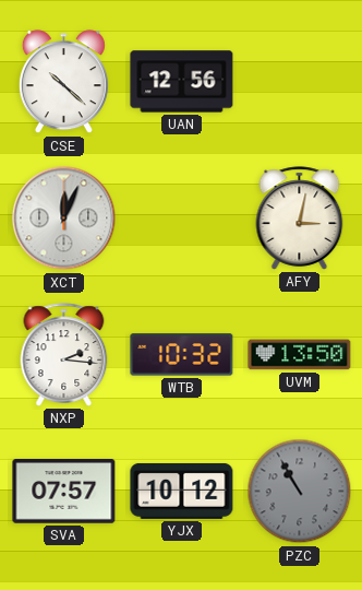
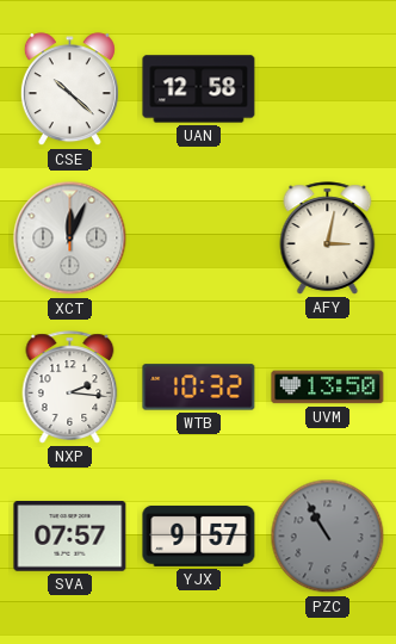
UAN: 12:56 -> 12:58 (199, 89)
YJX: 10:12 -> 9:57 (199, 535)
